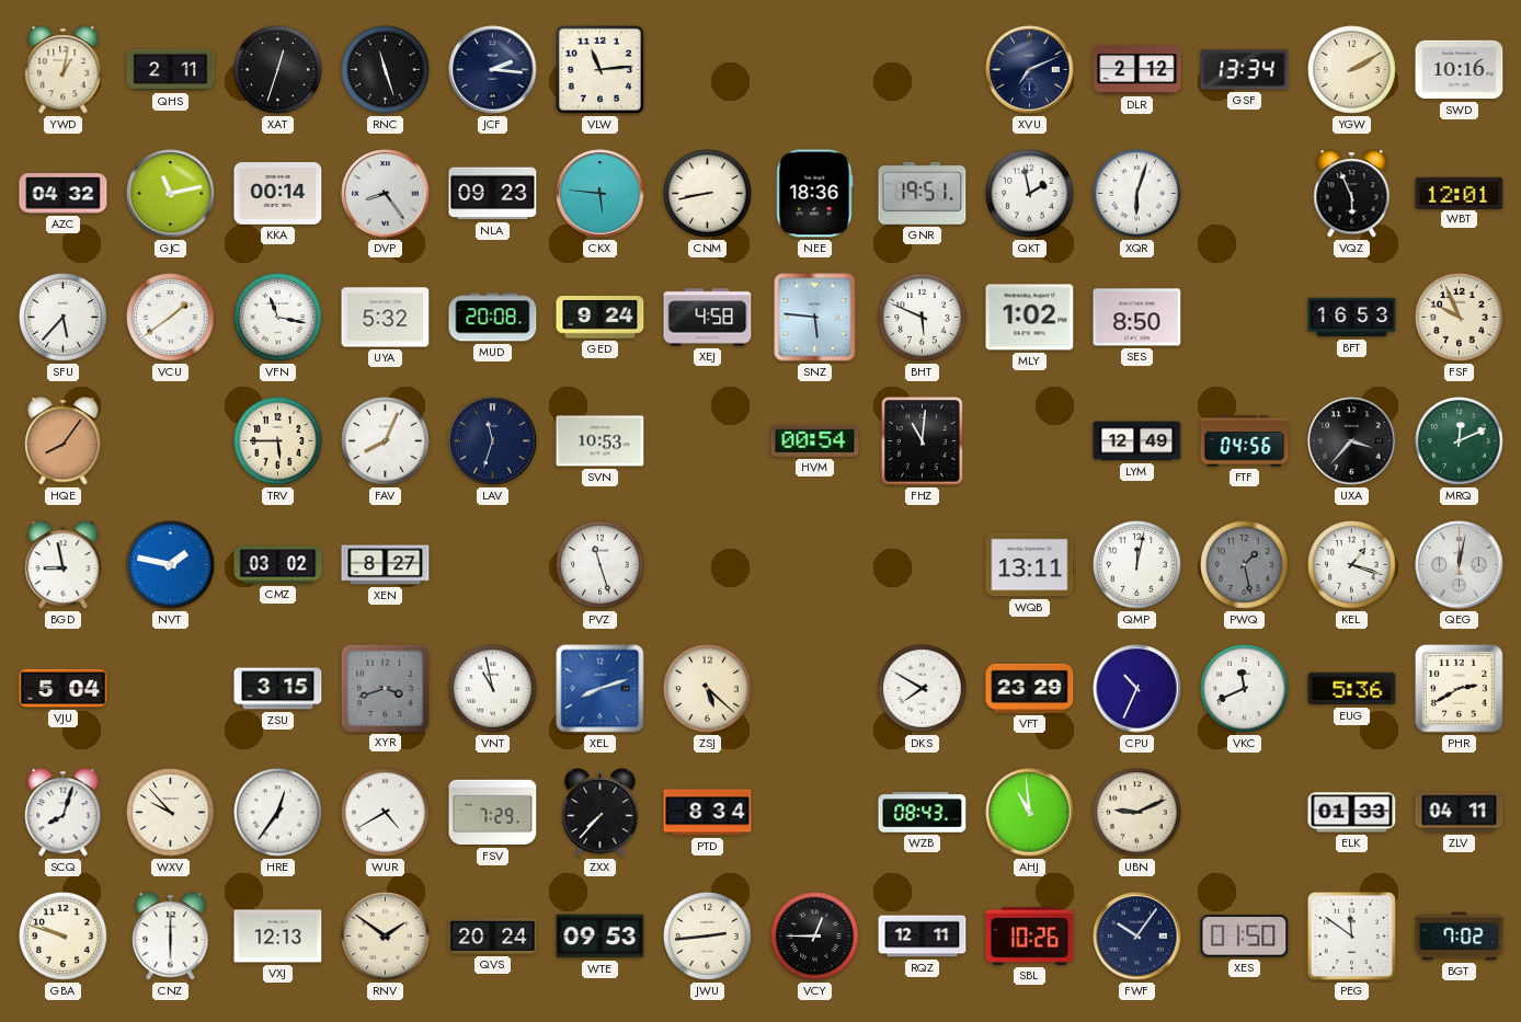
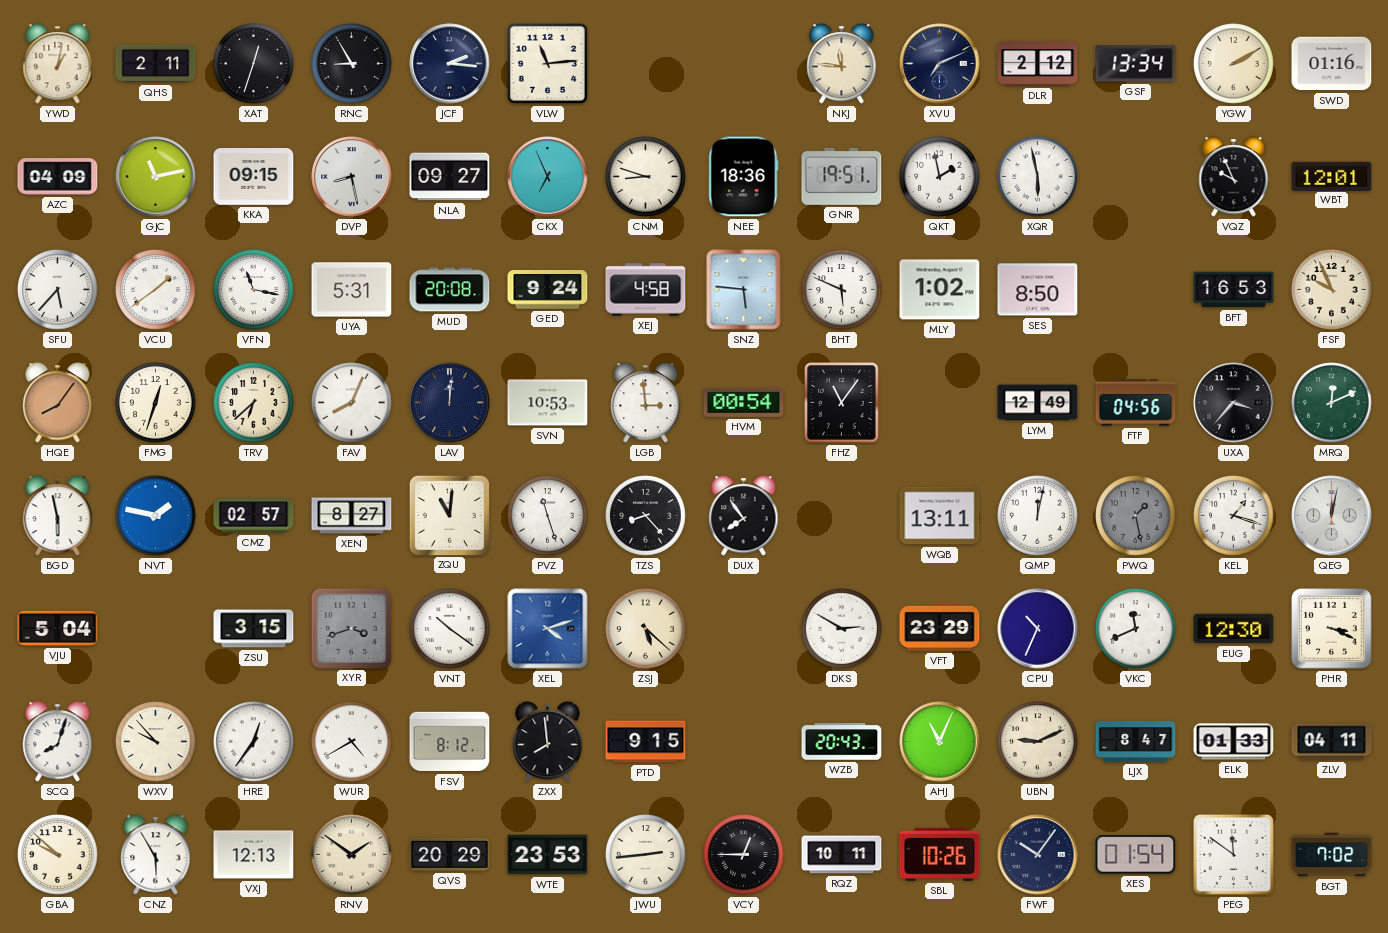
RNC: 11:27 -> 8:55 (352, 64)
NKJ: none -> 11:46 (842, 64)
SWD: 10:16 -> 01:16 (1332, 64)
AZC: 04:32 -> 04:09 (58, 177)
KKA: 00:14 -> 09:15 (254, 177)
DVP: 8:24 -> 8:28 (352, 177)
NLA: 09:23 -> 09:27 (450, 177)
CKX: 5:46 -> 6:56 (548, 177)
CNM: 8:43 -> 8:48 (646, 177)
XQR: 6:03 -> 5:58 (1038, 177)
VQZ: 5:56 -> 9:56 (1234, 177)
UYA: 5:32 -> 5:31 (352, 290)
FMG: none -> 12:33 (156, 403)
TRV: 5:45 -> 6:38 (254, 403)
LAV: 11:33 -> 12:01 (450, 403)
LGB: none -> 2:59 (646, 403)
FHZ: 11:01 -> 11:06 (842, 403)
BGD: 8:58 -> 5:58 (58, 516)
CMZ: 03:02 -> 02:57 (254, 516)
ZQU: none -> 11:01 (449, 515)
TZS: none -> 8:23 (646, 516)
DUX: none -> 7:54 (744, 516)
VNT: 10:58 -> 10:21 (450, 629)
XEL: 8:12 -> 4:12 (548, 629)
DKS: 7:50 -> 2:50 (842, 629)
EUG: 5:36 -> 12:30 (1234, 629)
PHR: 2:40 -> 3:19 (1332, 629)
FSV: 7:29 -> 8:12 (450, 742)
ZXX: 7:37 -> 7:59 (548, 742)
PTD: 8:34 -> 9:15 (646, 742)
WZB: 08:43 -> 20:43 (842, 742)
AHJ: 10:59 -> 11:04 (940, 742)
LJX: none -> 8:47 (1136, 742)
GBA: 9:48 -> 9:52 (58, 855)
CNZ: 6:00 -> 5:55 (156, 855)
QVS: 20:24 -> 20:29 (450, 854)
WTE: 09:53 -> 23:53 (548, 855)
RQZ: 12:11 -> 10:11 (842, 855)
XES: 01:50 -> 01:54 (1136, 855)
